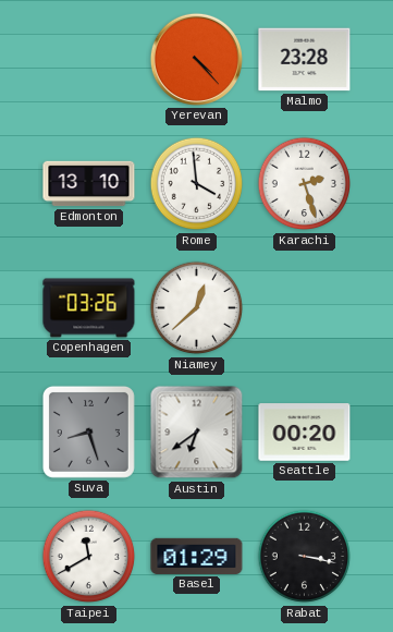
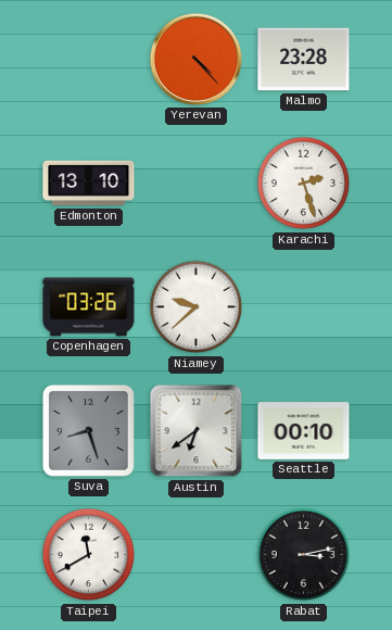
Rome: 3:59 -> none (197, 184)
Niamey: 12:38 -> 9:38 (197, 307)
Seattle: 00:20 -> 00:10 (304, 431)
Basel: 01:29 -> none (197, 556)
Rabat: 3:17 -> 3:13 (304, 555)
